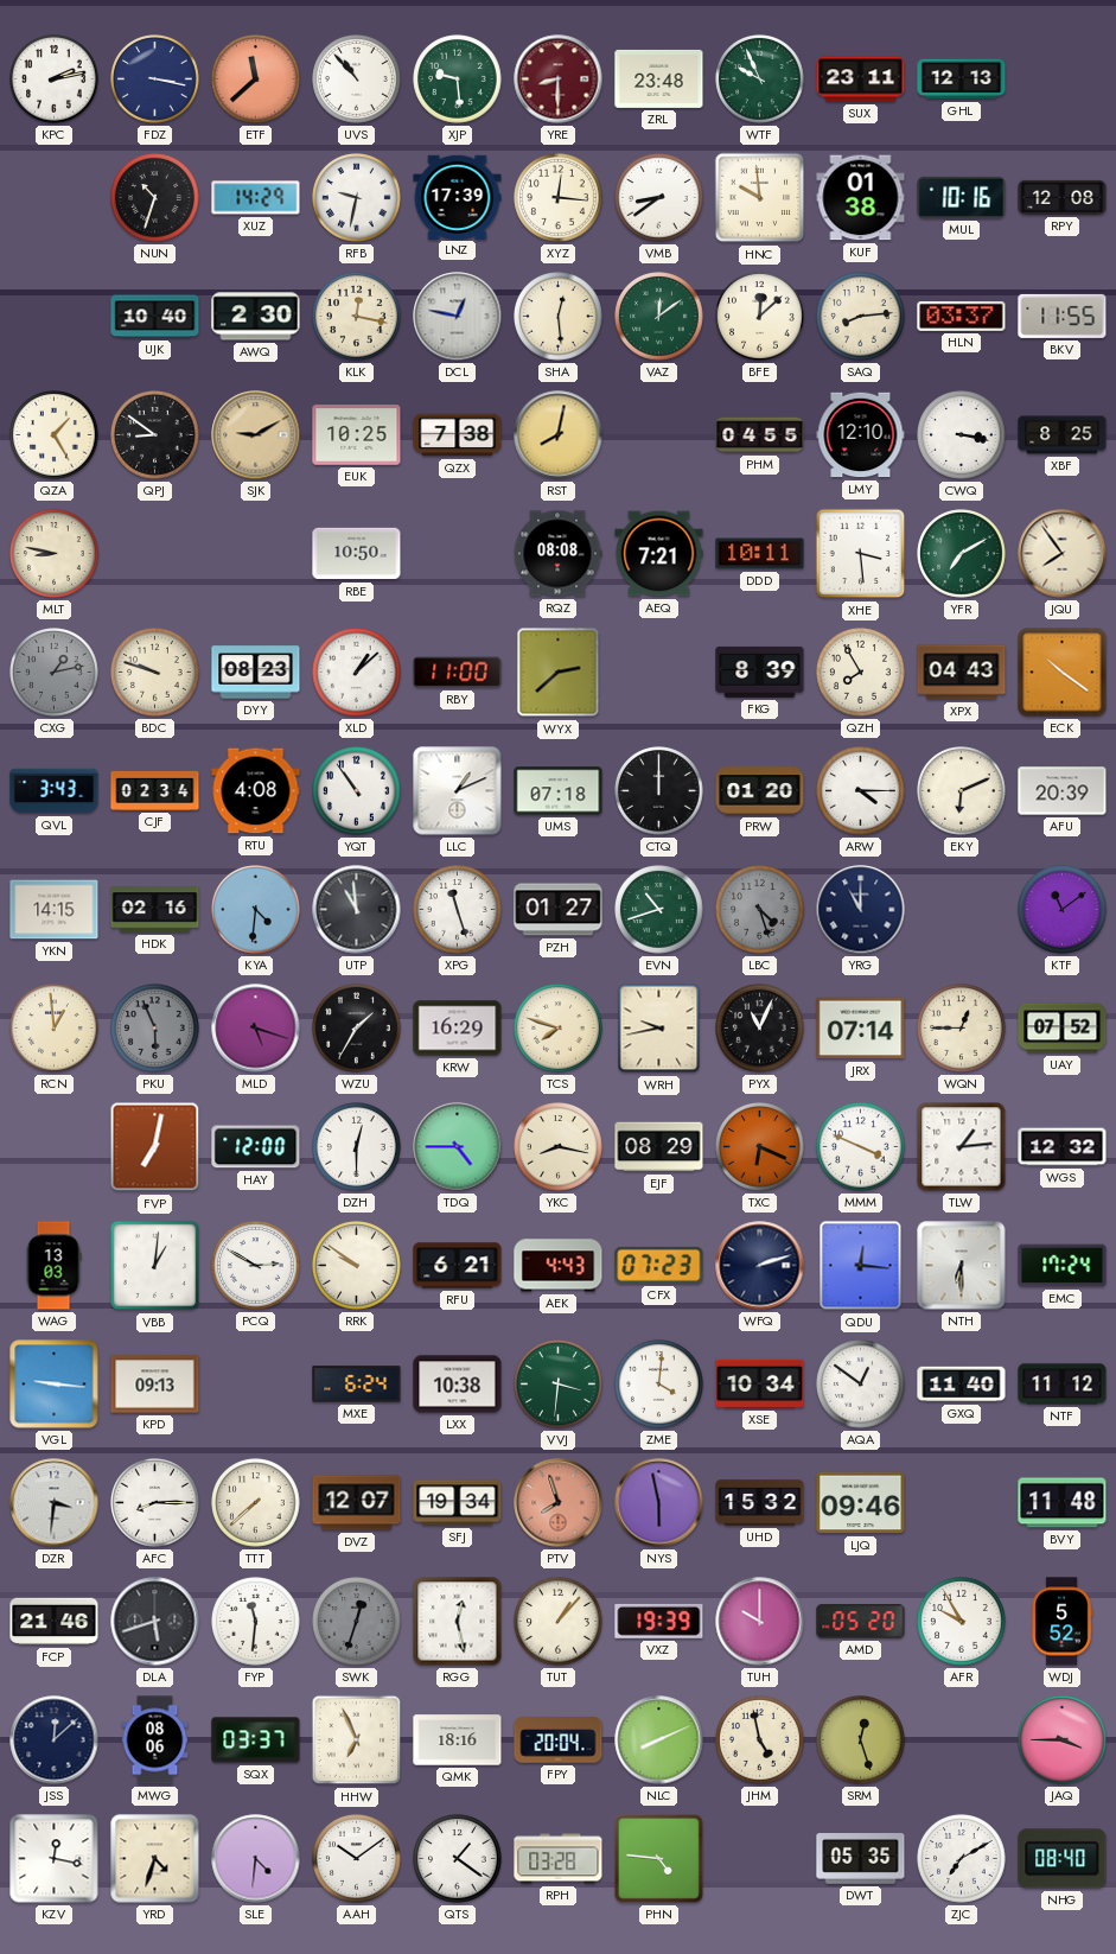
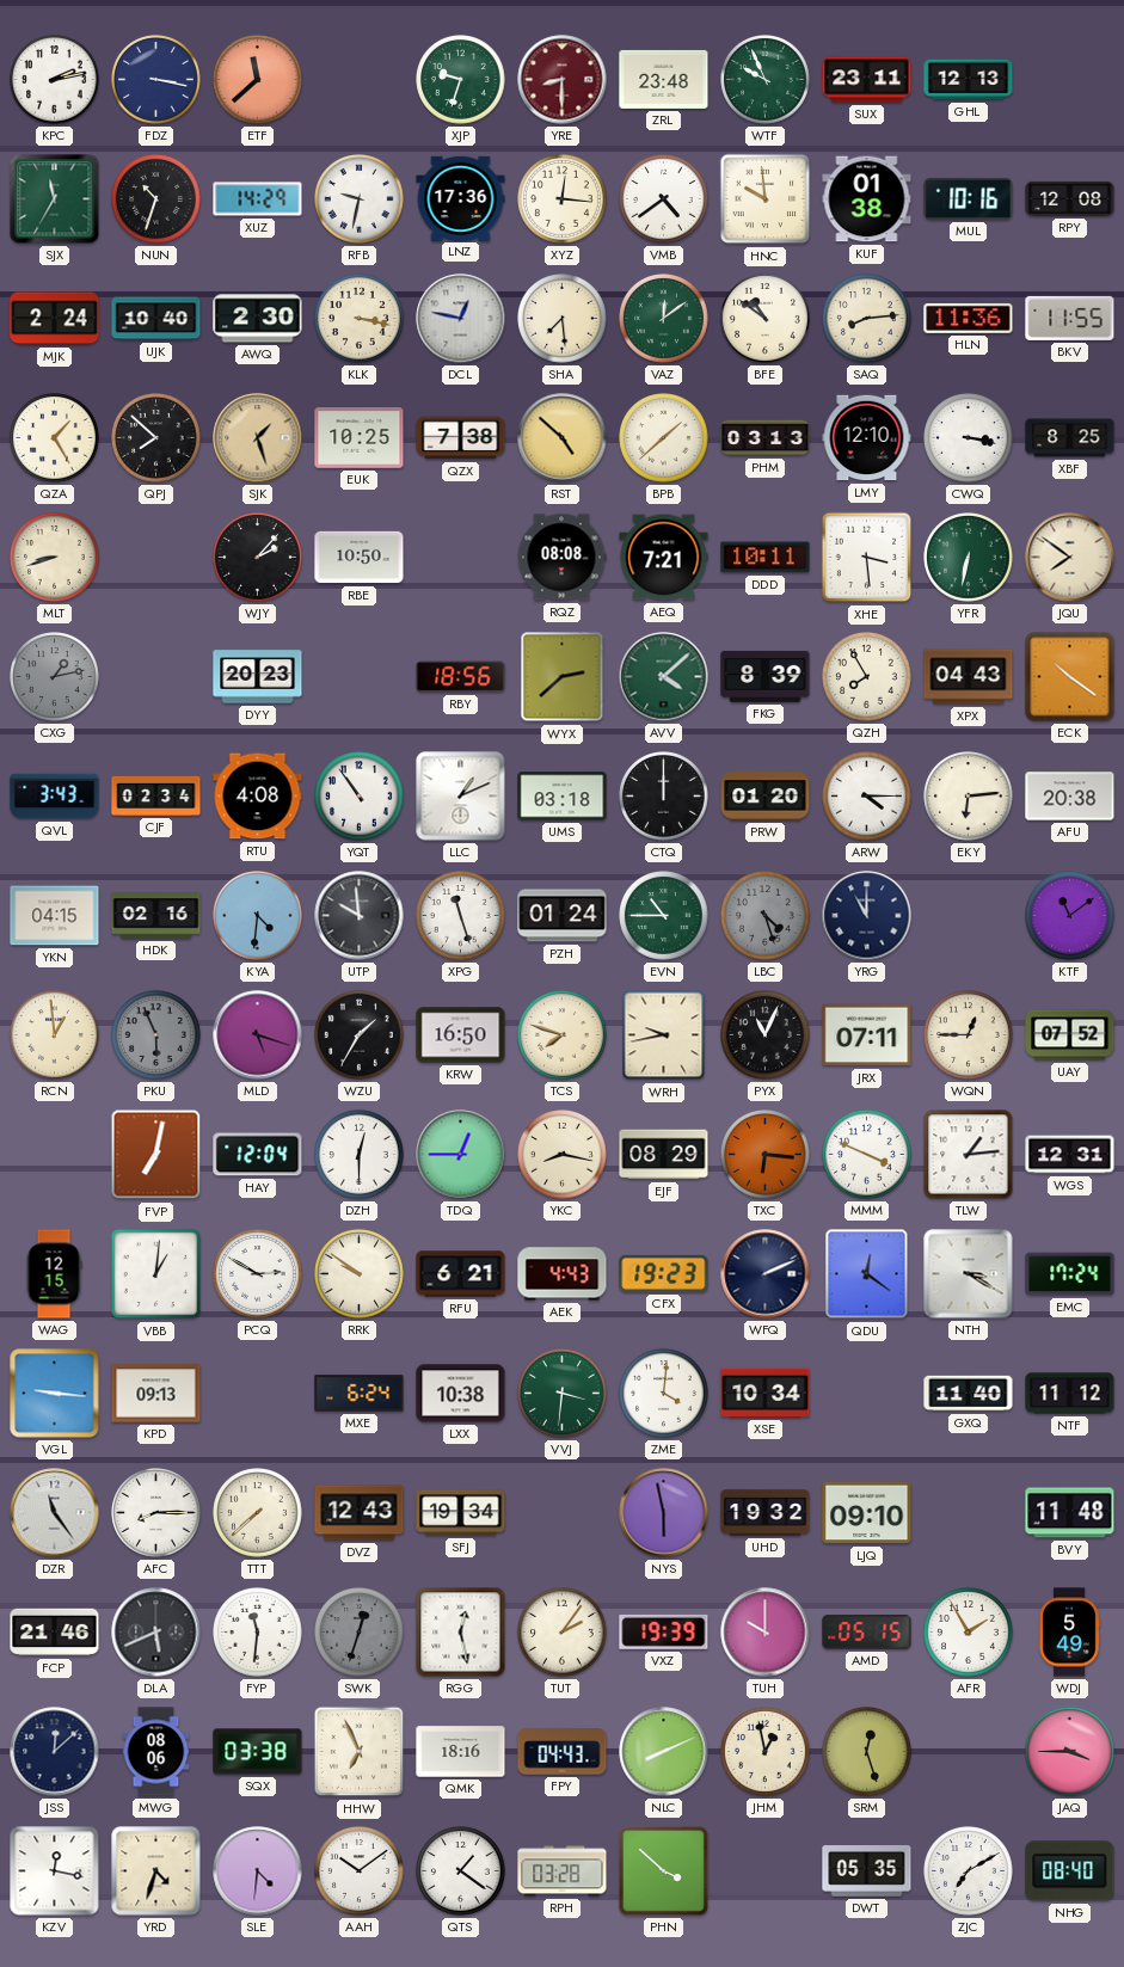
UVS: 10:53 -> none (357, 79)
XJP: 9:29 -> 9:33 (461, 80)
SJX: none -> 11:35 (55, 199)
LNZ: 17:39 -> 17:36 (461, 198)
VMB: 8:39 -> 4:39 (664, 199)
MJK: none -> 2:24 (55, 319)
KLK: 12:17 -> 3:17 (360, 319)
SHA: 12:29 -> 7:29 (563, 319)
BFE: 12:08 -> 10:51 (766, 319)
HLN: 03:37 -> 11:36 (969, 318)
QPJ: 8:51 -> 7:52 (156, 438)
SJK: 9:10 -> 1:27 (258, 438)
RST: 8:02 -> 4:52 (563, 438)
BPB: none -> 1:38 (664, 438)
PHM: 04:55 -> 03:13 (766, 438)
MLT: 8:47 -> 8:42 (55, 558)
WJY: none -> 2:07 (258, 558)
YFR: 7:10 -> 6:32 (969, 558)
JQU: 7:54 -> 7:51 (1070, 558)
BDC: 9:48 -> none (155, 673)
DYY: 08:23 -> 20:23 (258, 677)
XLD: 1:08 -> none (357, 673)
RBY: 11:00 -> 18:56 (461, 677)
AVV: none -> 4:08 (664, 677)
UMS: 07:18 -> 03:18 (563, 797)
EKY: 6:11 -> 6:14 (969, 797)
AFU: 20:39 -> 20:38 (1070, 797)
YKN: 14:15 -> 04:15 (55, 916)
UTP: 10:59 -> 9:59 (360, 916)
PZH: 01:27 -> 01:24 (563, 916)
EVN: 10:42 -> 10:45 (664, 916)
KRW: 16:29 -> 16:50 (461, 1035)
JRX: 07:14 -> 07:11 (867, 1035)
HAY: 12:00 -> 12:04 (258, 1155)
TDQ: 4:45 -> 12:45 (461, 1155)
TXC: 6:19 -> 6:16 (766, 1155)
WGS: 12:32 -> 12:31 (1070, 1155)
WAG: 13:03 -> 12:15 (54, 1274)
CFX: 07:23 -> 19:23 (664, 1273)
WFQ: 2:12 -> 2:11 (766, 1274)
QDU: 12:16 -> 12:21 (867, 1274)
NTH: 6:30 -> 3:20 (969, 1274)
AQA: 12:51 -> none (861, 1385)
DZR: 3:31 -> 11:24 (55, 1513)
DVZ: 12:07 -> 12:43 (360, 1513)
PTV: 7:57 -> none (559, 1503)
UHD: 15:32 -> 19:32 (766, 1513)
LJQ: 09:46 -> 09:10 (867, 1513)
DLA: 5:42 -> 5:41 (156, 1633)
TUT: 1:07 -> 2:06 (563, 1633)
AMD: 05:20 -> 05:15 (867, 1633)
AFR: 9:55 -> 1:55 (969, 1633)
WDJ: 5:52 -> 5:49 (1069, 1633)
SQX: 03:37 -> 03:38 (258, 1752)
FPY: 20:04 -> 04:43 (563, 1752)
JHM: 4:58 -> 12:58 (766, 1752)
PHN: 4:46 -> 3:52 (663, 1870)
